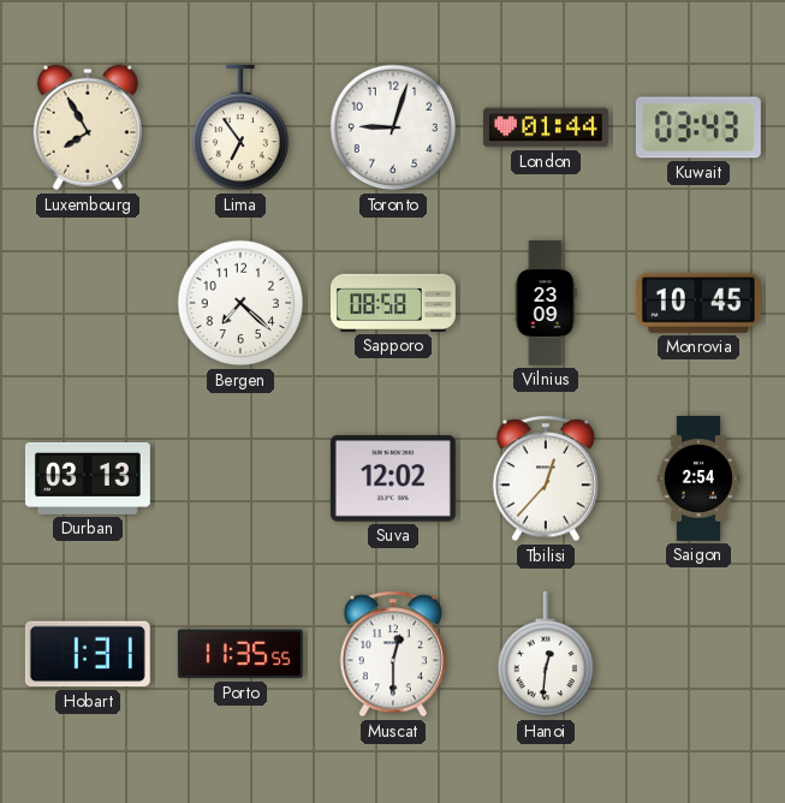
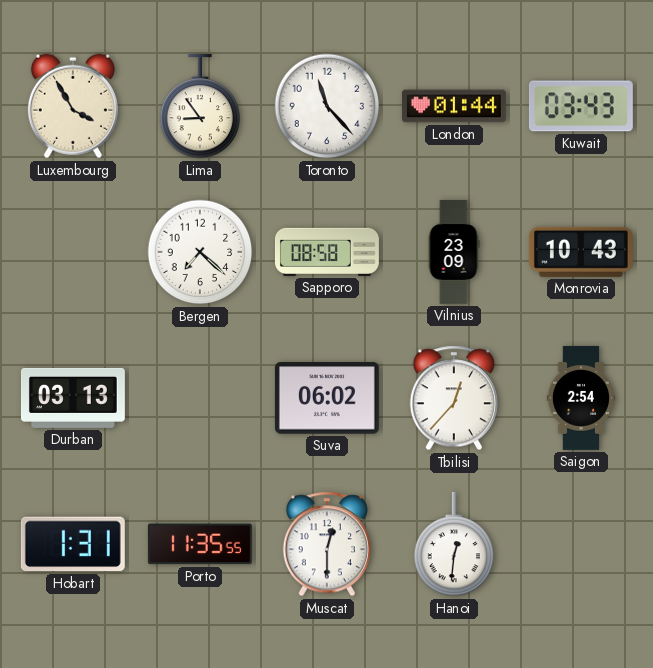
Luxembourg: 7:55 -> 3:55 (73, 106)
Lima: 6:54 -> 8:54 (200, 106)
Toronto: 9:03 -> 11:23 (327, 106)
Monrovia: 10:45 -> 10:43 (581, 252)
Suva: 12:02 -> 06:02 (327, 398)
